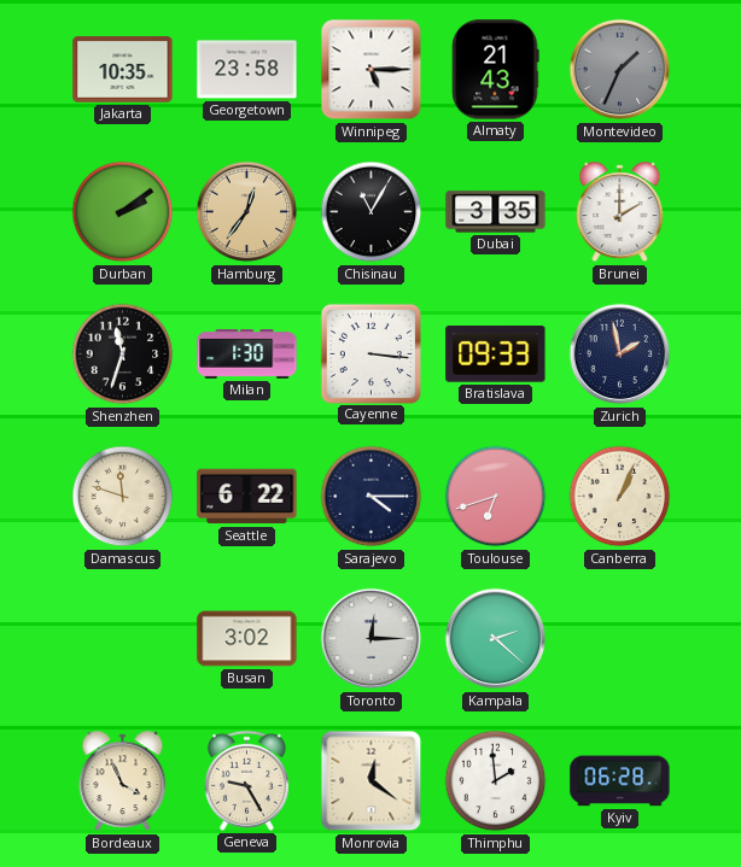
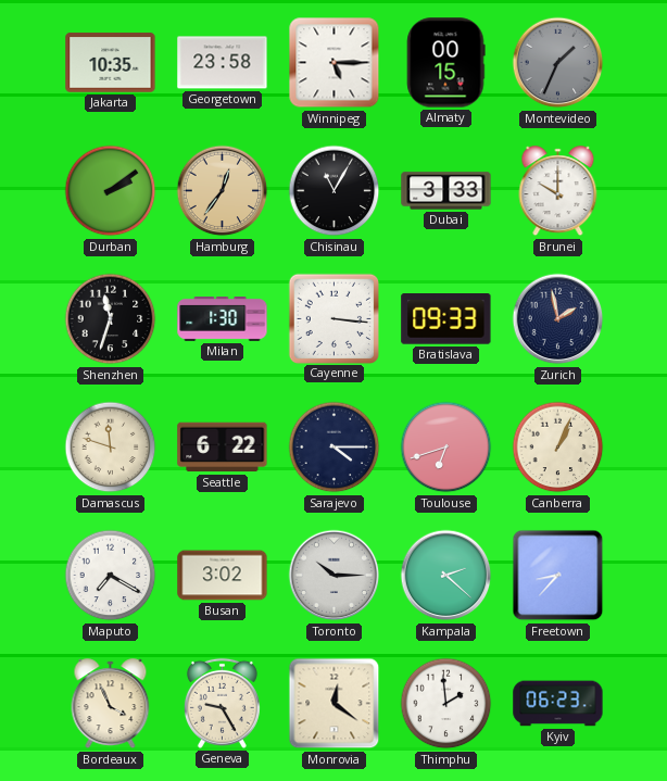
Almaty: 21:43 -> 00:15 (446, 63)
Dubai: 3:35 -> 3:33 (446, 191)
Brunei: 2:00 -> 10:00 (558, 191)
Maputo: none -> 7:20 (111, 576)
Toronto: 12:15 -> 10:15 (335, 576)
Freetown: none -> 8:37 (558, 576)
Kyiv: 06:28 -> 06:23 (558, 704)
